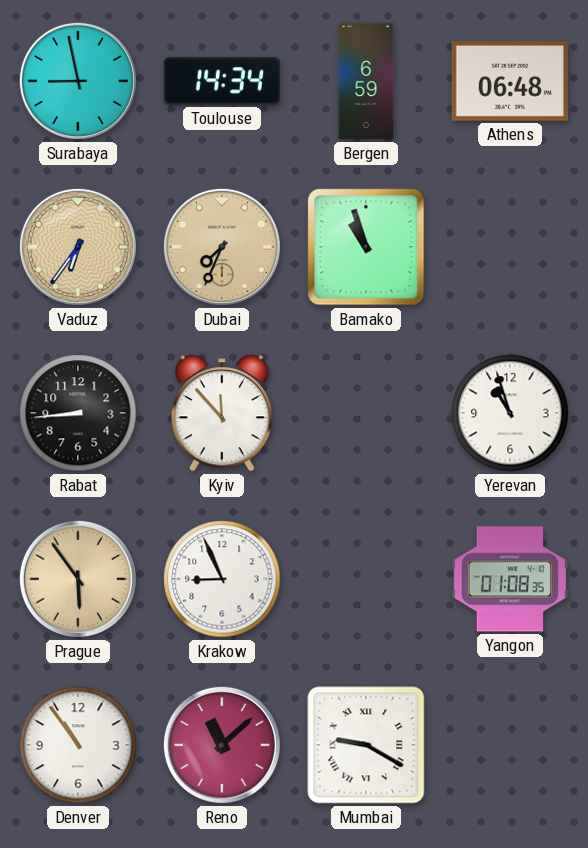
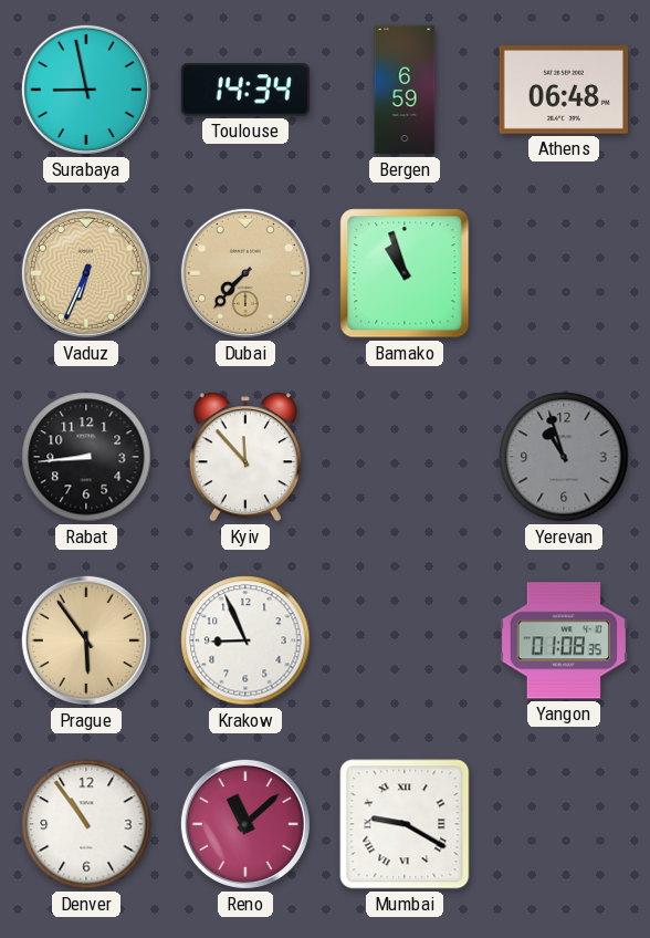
Vaduz: 6:36 -> 6:34 (86, 273)
Dubai: 7:34 -> 7:37 (245, 273)
Yerevan dial: white -> grey (564, 457)
